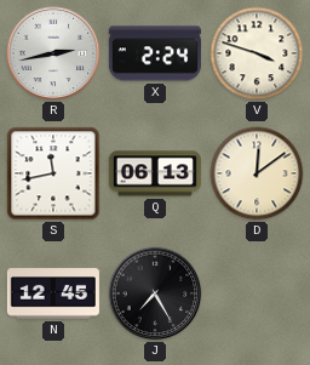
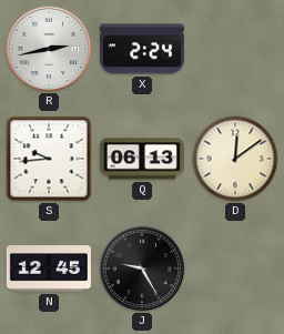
V: 3:48 -> none (257, 53)
S: 11:43 -> 9:44 (49, 159)
J: 7:25 -> 9:25 (142, 269)
